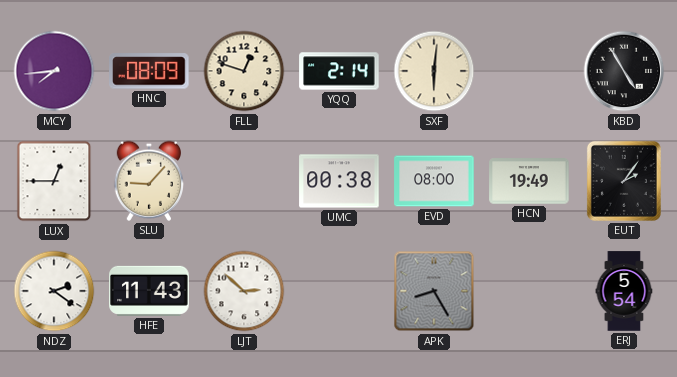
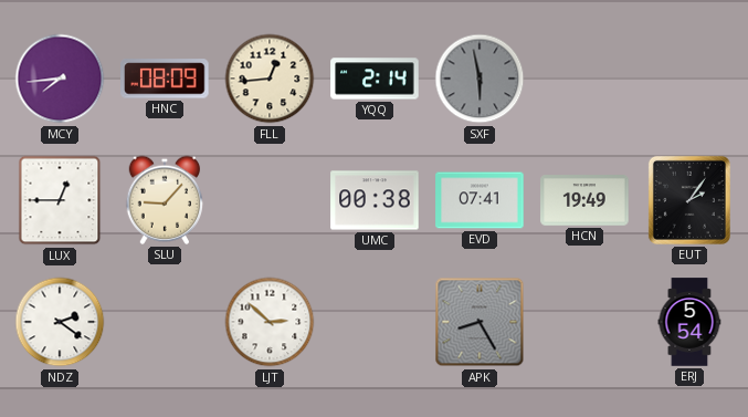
FLL: 12:48 -> 12:44 (270, 79)
SXF: 6:01 -> 5:58 (480, 79)
SXF dial: cream -> grey (480, 79)
KBD: 4:55 -> none (624, 71)
EVD: 08:00 -> 07:41 (480, 200)
HFE: 11:43 -> none (149, 291)
